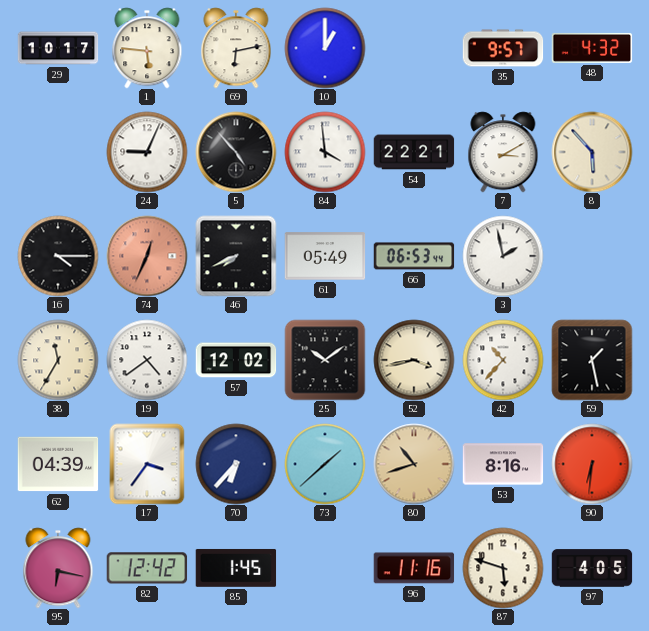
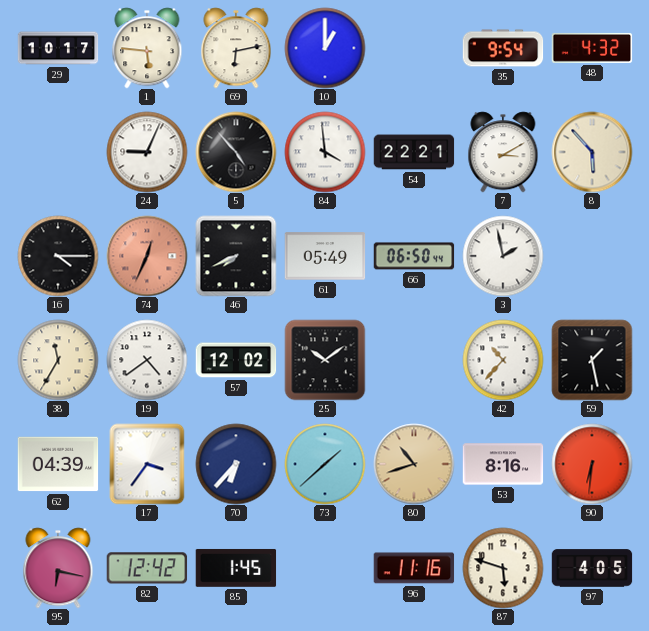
35: 9:57 -> 9:54 (503, 48)
66: 06:53 -> 06:50 (414, 256)
52: 3:43 -> none (414, 360)
